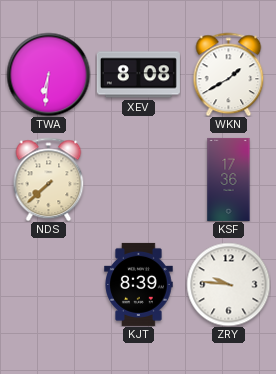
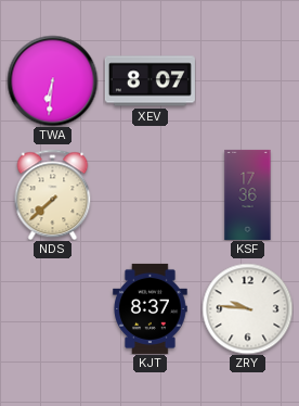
XEV: 8:08 -> 8:07 (149, 81)
WKN: 1:40 -> none (229, 74)
KJT: 8:39 -> 8:37 (151, 308)
